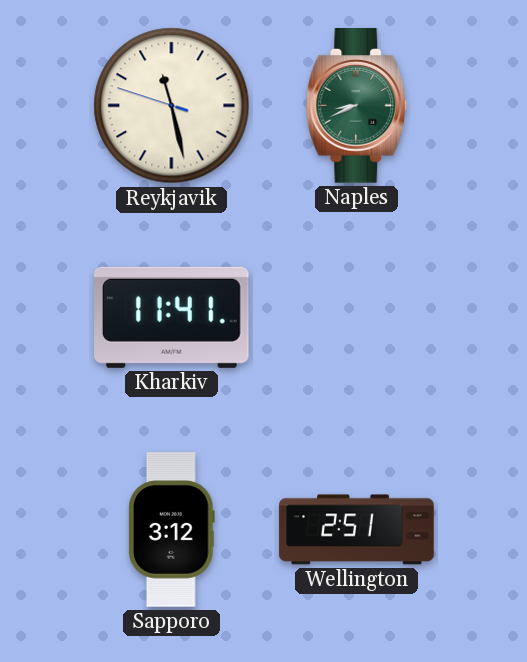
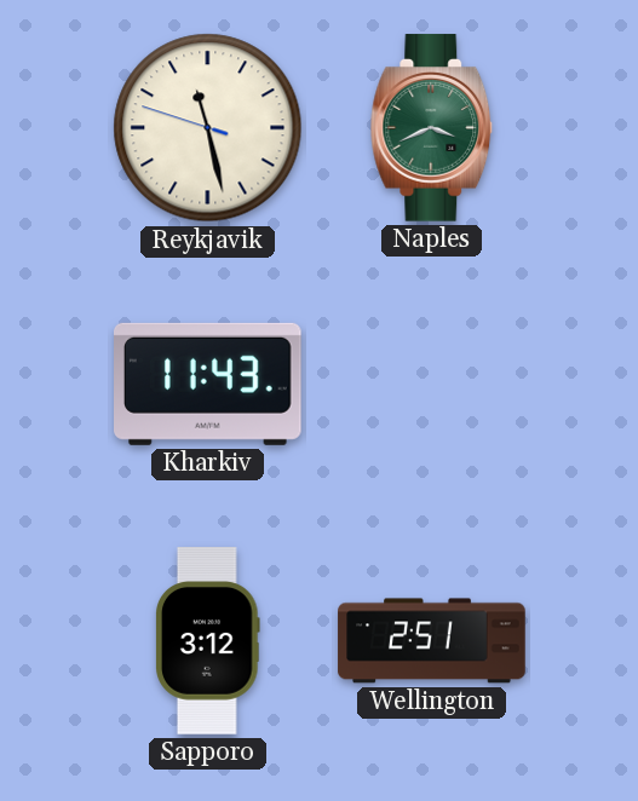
Naples: 8:41 -> 3:41 (432, 128)
Kharkiv: 11:41 -> 11:43 (208, 384)
